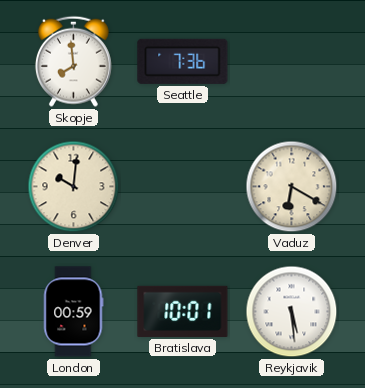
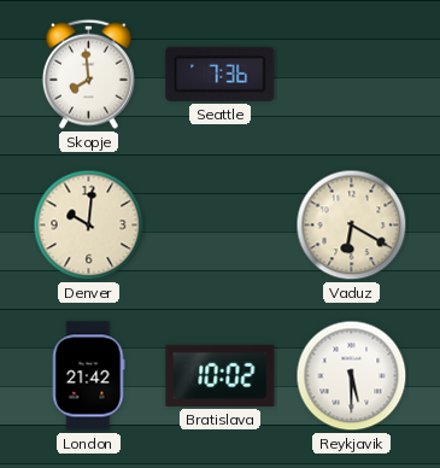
London: 00:59 -> 21:42 (88, 376)
Bratislava: 10:01 -> 10:02 (221, 375)
Reykjavik: 5:29 -> 5:30 (352, 376)
